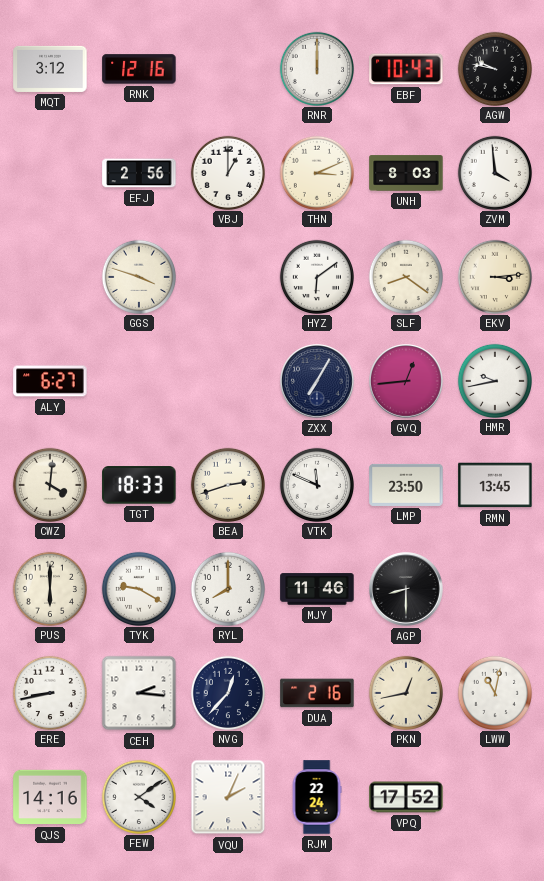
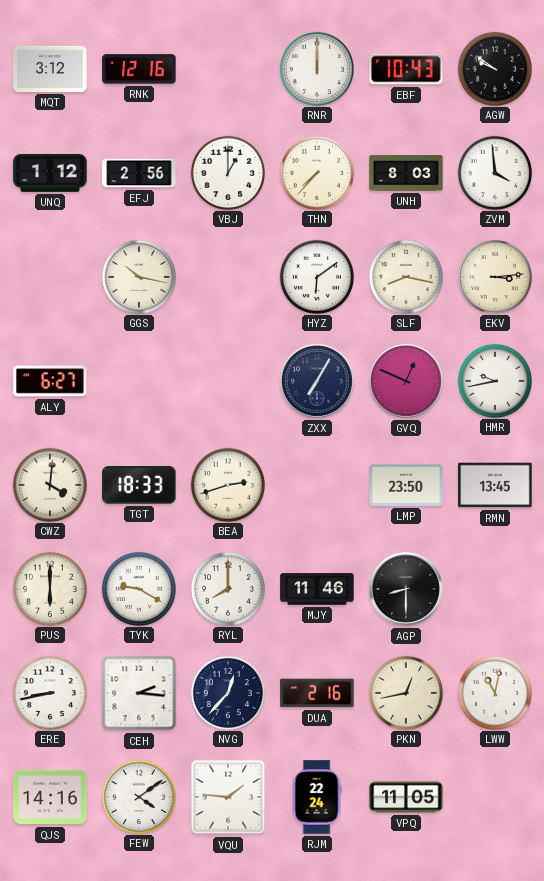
AGW: 9:47 -> 9:51 (494, 68)
UNQ: none -> 1:12 (50, 174)
THN: 3:11 -> 7:37 (316, 172)
GGS: 3:48 -> 10:17 (138, 276)
SLF: 8:21 -> 8:17 (405, 276)
GVQ: 12:44 -> 12:49 (406, 381)
VTK: 11:49 -> none (316, 484)
VQU: 2:04 -> 1:46 (228, 797)
VPQ: 17:52 -> 11:05 (406, 797)
